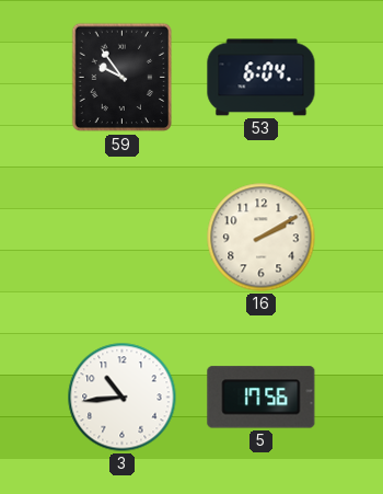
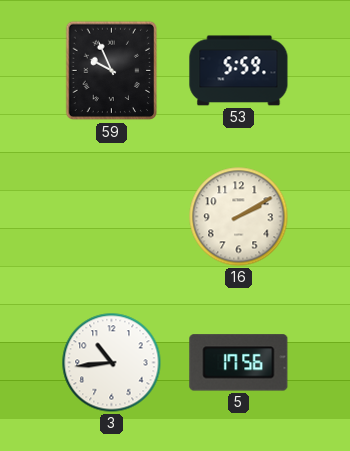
59: 9:54 -> 9:56 (112, 71)
53: 6:04 -> 5:59 (239, 71)
